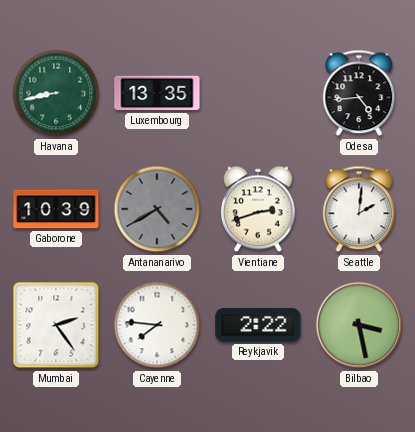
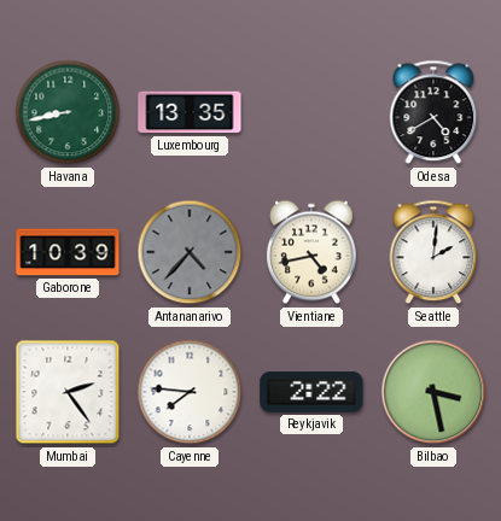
Odesa: 4:44 -> 4:40 (433, 112)
Antananarivo: 4:40 -> 4:37 (190, 252)
Vientiane: 2:42 -> 4:43 (313, 252)
